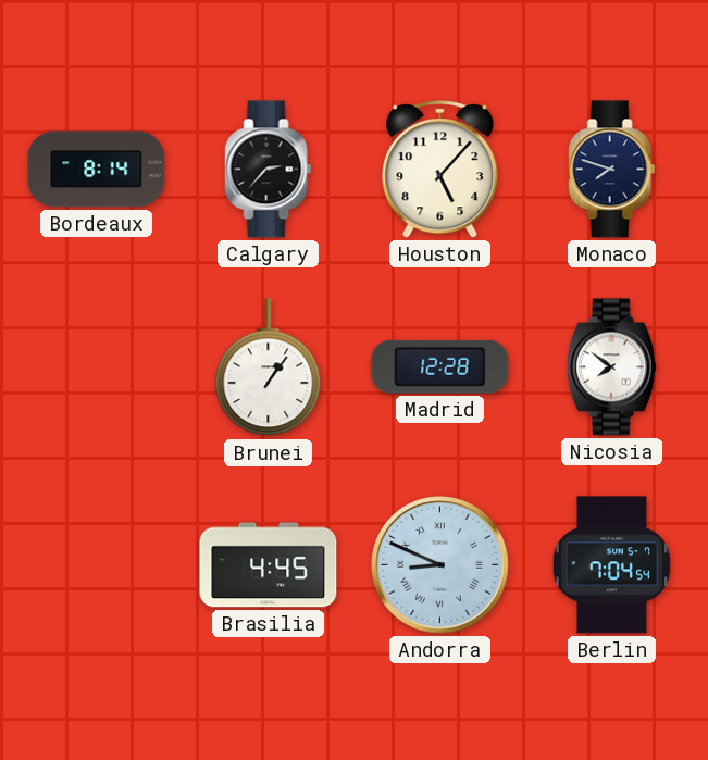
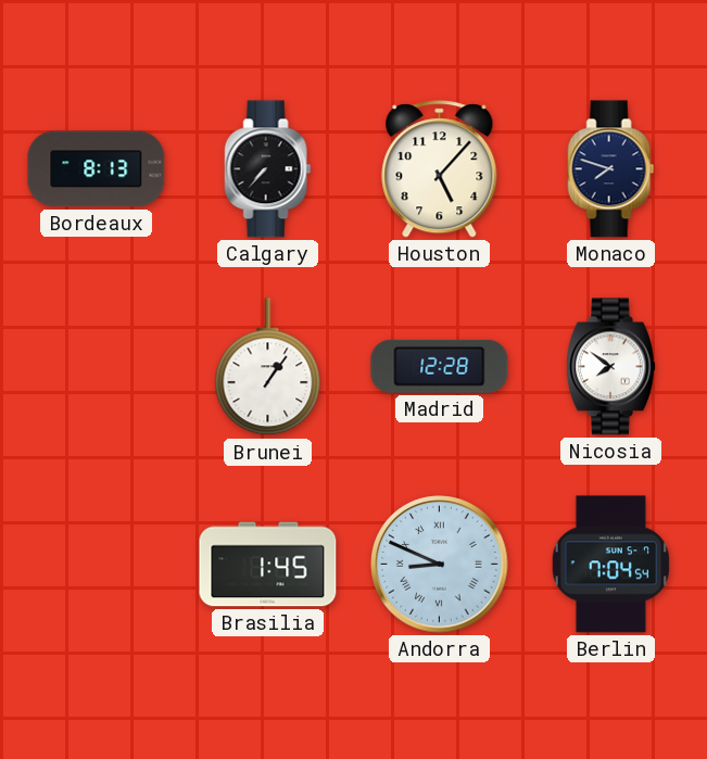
Bordeaux: 8:14 -> 8:13 (97, 169)
Calgary: 2:37 -> 7:37 (268, 169)
Brasilia: 4:45 -> 1:45 (268, 565)
